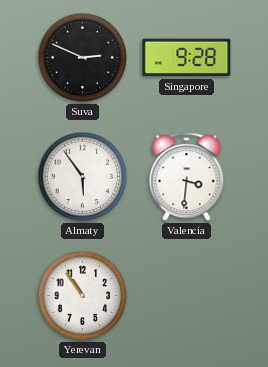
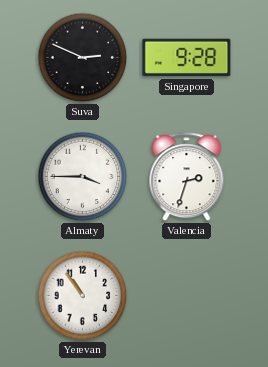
Almaty: 5:54 -> 3:45 (83, 177)
Valencia: 3:31 -> 2:33 (187, 177)
